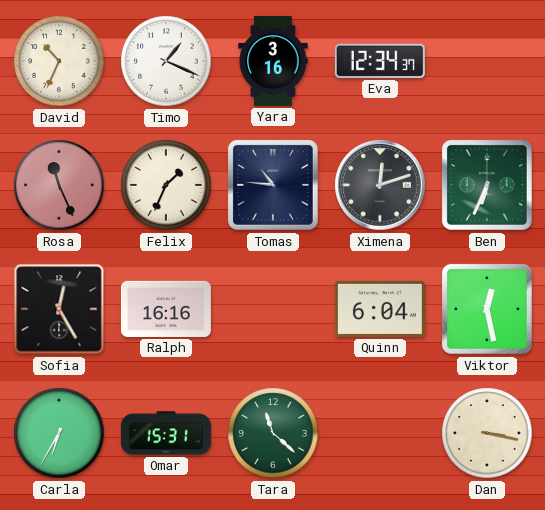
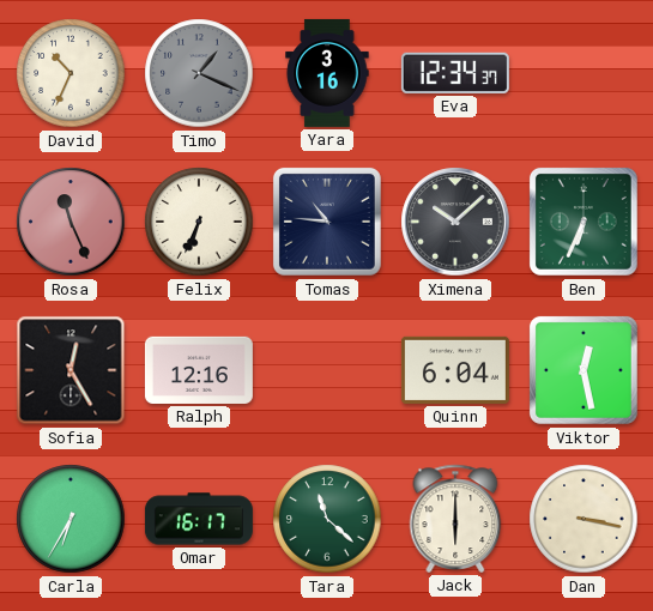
Timo dial: white -> grey (199, 73)
Felix: 1:34 -> 6:34 (199, 222)
Ximena: 12:12 -> 10:08 (455, 222)
Ralph: 16:16 -> 12:16 (199, 370)
Omar: 15:31 -> 16:17 (199, 519)
Jack: none -> 6:00 (455, 519)
